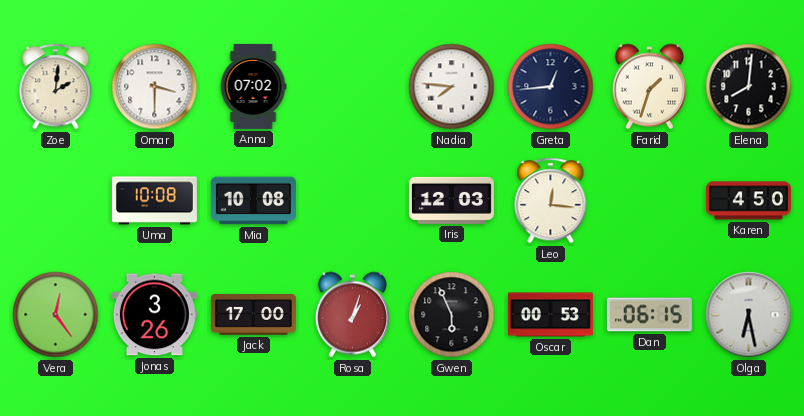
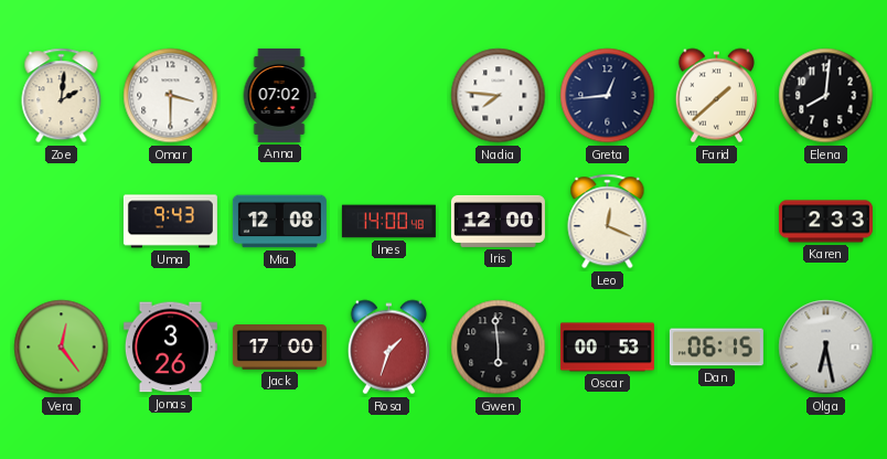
Farid: 1:33 -> 1:38 (716, 96)
Uma: 10:08 -> 9:43 (170, 222)
Mia: 10:08 -> 12:08 (279, 222)
Ines: none -> 14:00 (388, 222)
Iris: 12:03 -> 12:00 (498, 221)
Leo: 12:16 -> 12:19 (608, 222)
Karen: 4:50 -> 2:33 (825, 222)
Rosa: 1:03 -> 1:33 (388, 348)
Gwen: 5:56 -> 5:59 (499, 348)
